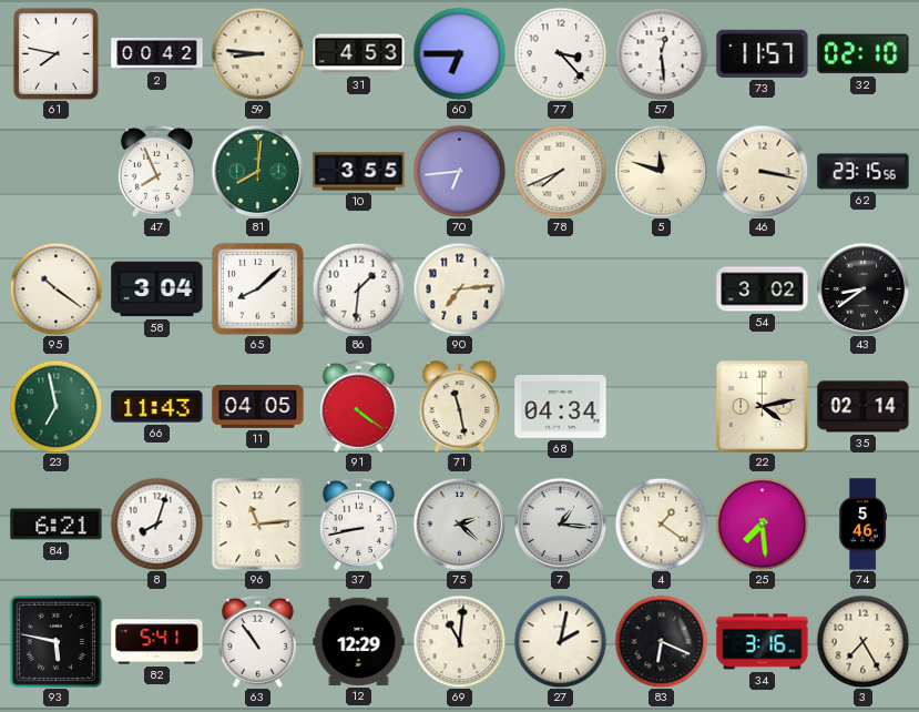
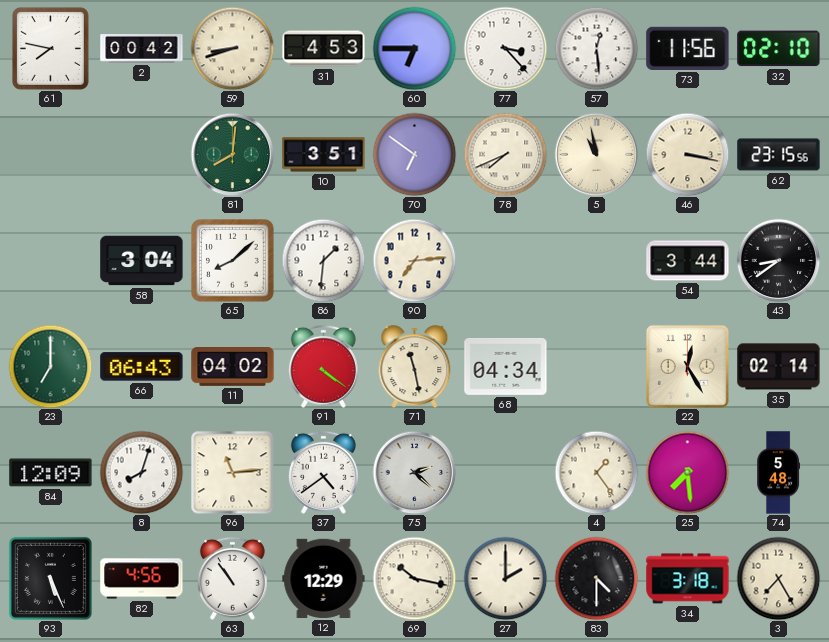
59: 8:46 -> 8:42 (232, 48)
73: 11:57 -> 11:56 (688, 48)
47: 7:56 -> none (156, 171)
10: 3:55 -> 3:51 (324, 155)
70: 6:44 -> 6:51 (414, 154)
5: 11:48 -> 10:58 (596, 154)
95: 10:21 -> none (55, 288)
54: 3:02 -> 3:44 (688, 261)
23: 6:58 -> 7:00 (50, 366)
66: 11:43 -> 06:43 (142, 367)
11: 04:05 -> 04:02 (233, 367)
22: 4:13 -> 12:25 (687, 366)
84: 6:21 -> 12:09 (51, 473)
37: 8:43 -> 4:39 (323, 472)
7: 1:16 -> none (560, 523)
4: 1:21 -> 1:24 (596, 472)
74: 5:46 -> 5:48 (779, 473)
93: 5:47 -> 5:26 (50, 578)
82: 5:41 -> 4:56 (142, 579)
69: 11:01 -> 10:17 (414, 578)
27: 2:02 -> 2:00 (505, 578)
83: 6:19 -> 4:30 (596, 578)
34: 3:16 -> 3:18 (688, 579)
